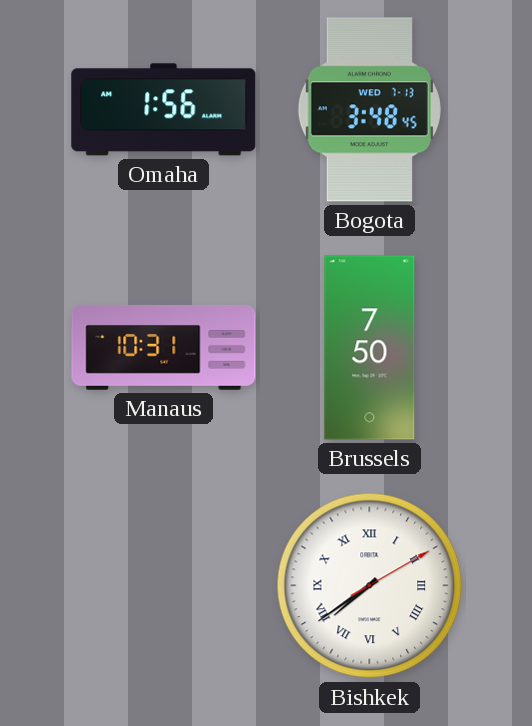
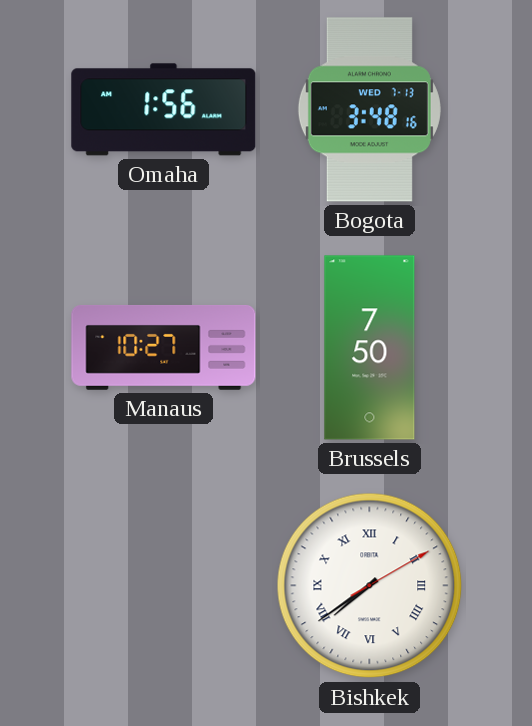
Bogota: 3:48:45 -> 3:48:16 (369, 110)
Manaus: 10:31 -> 10:27 (164, 347)
